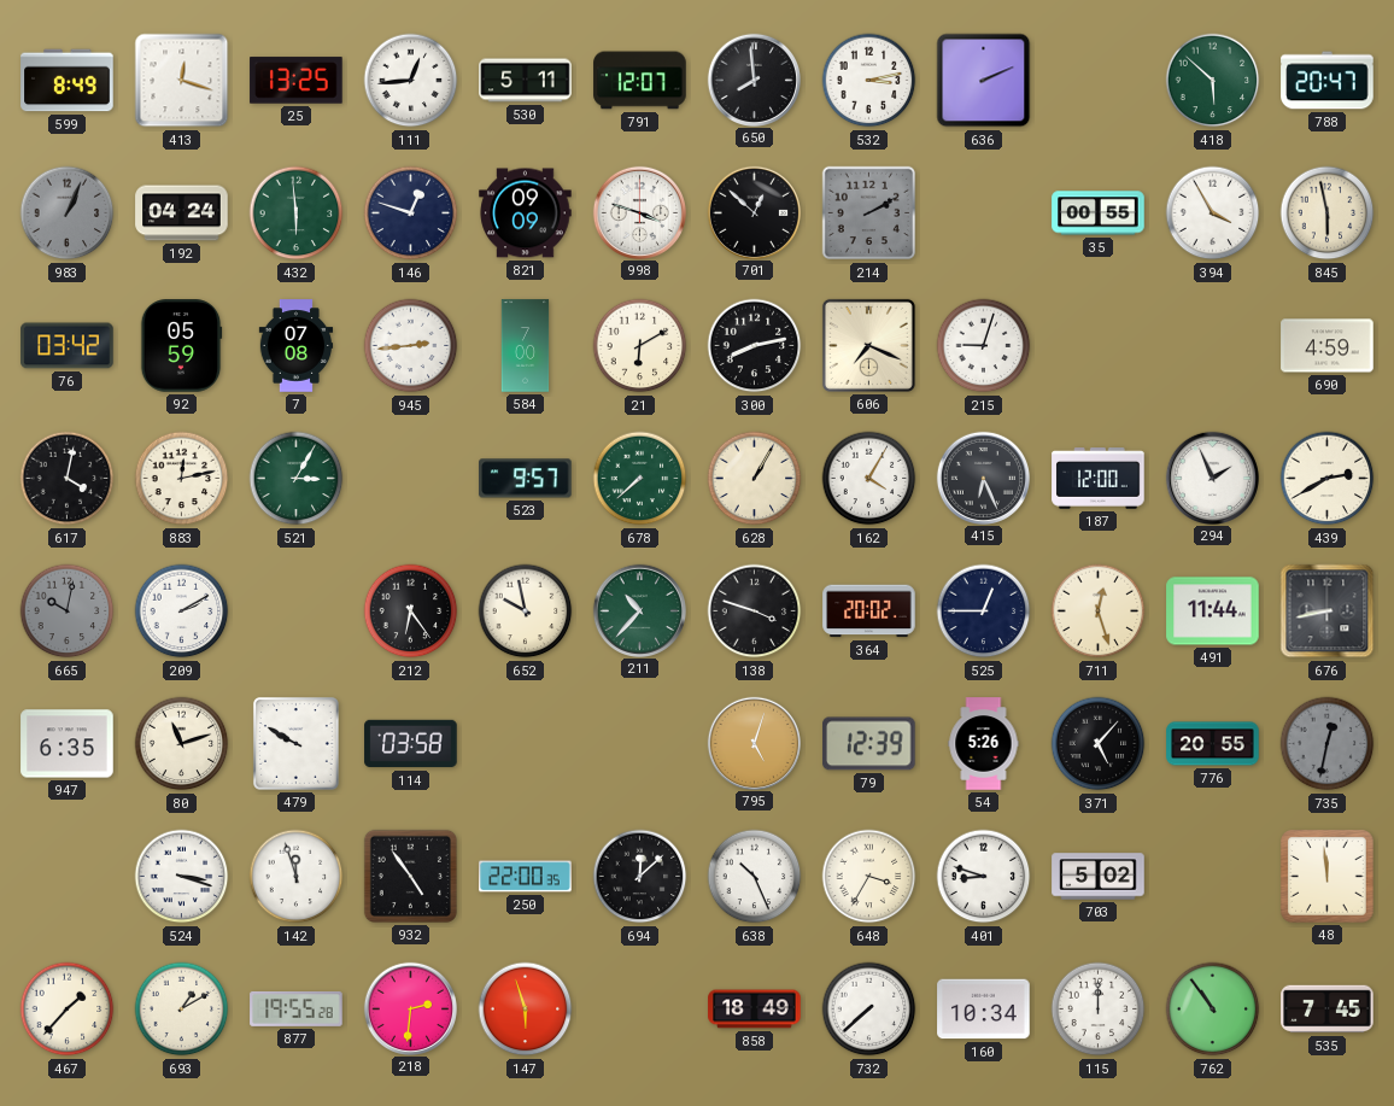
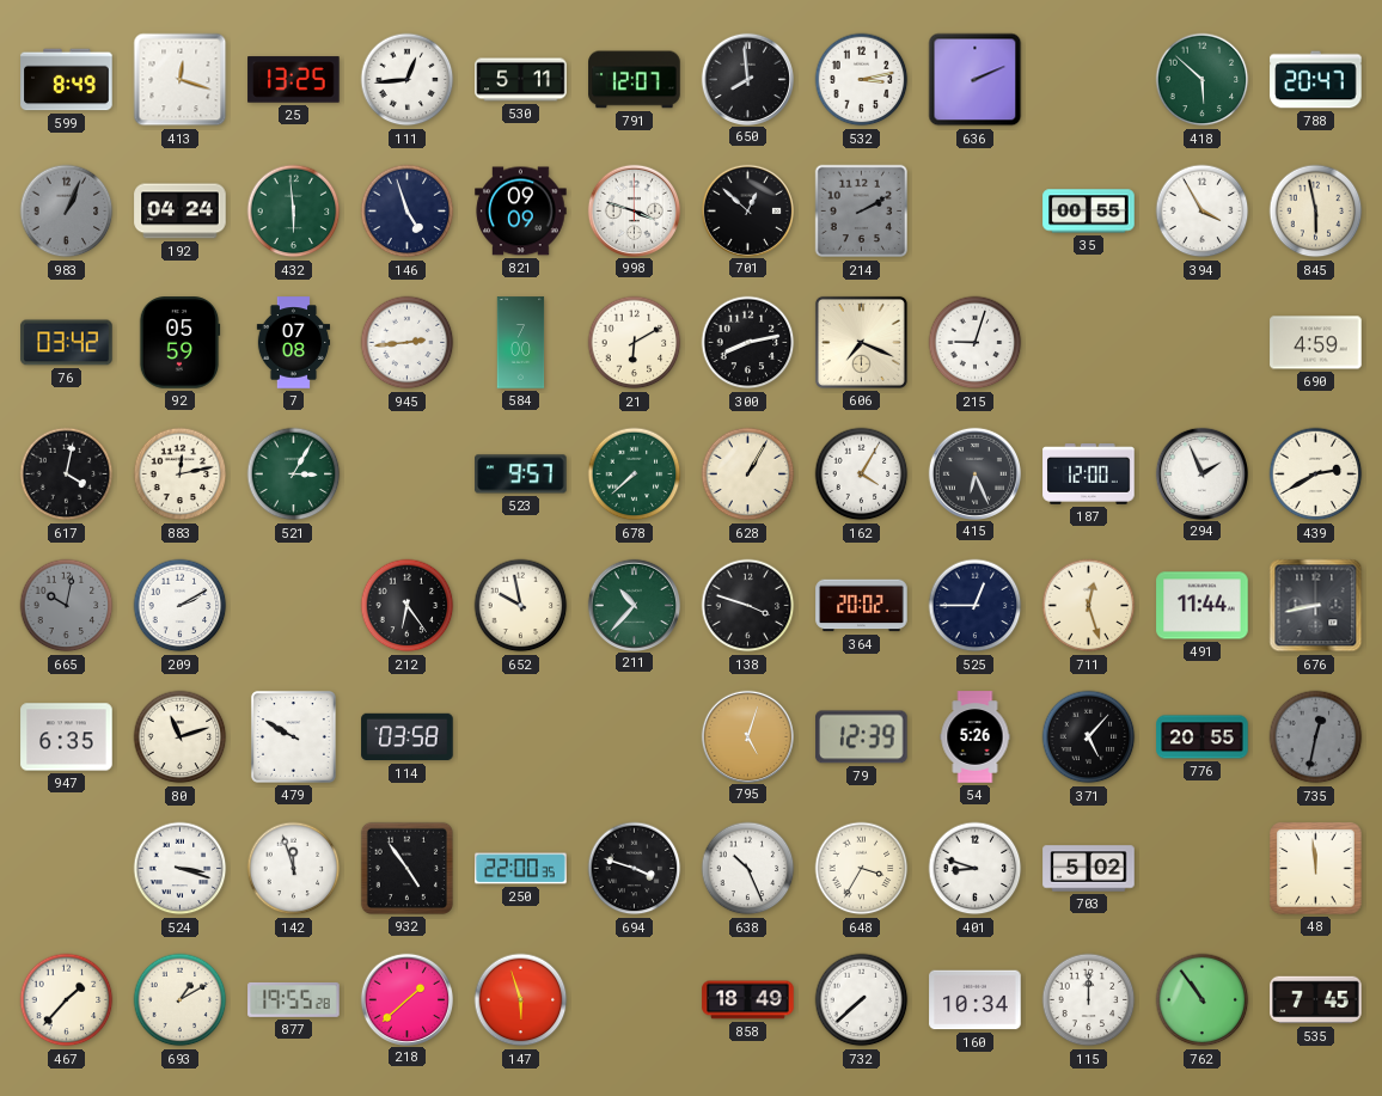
146: 12:48 -> 4:57 (408, 212)
694: 12:08 -> 3:48 (635, 869)
218: 2:31 -> 1:38 (406, 999)
